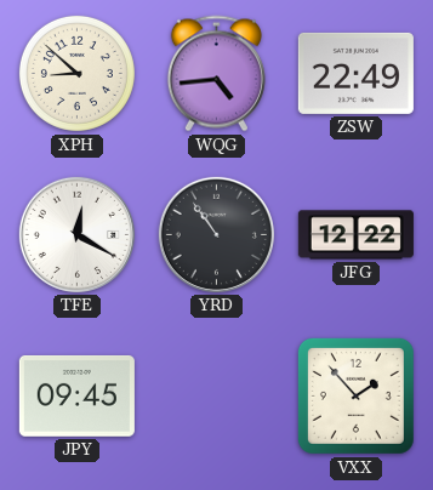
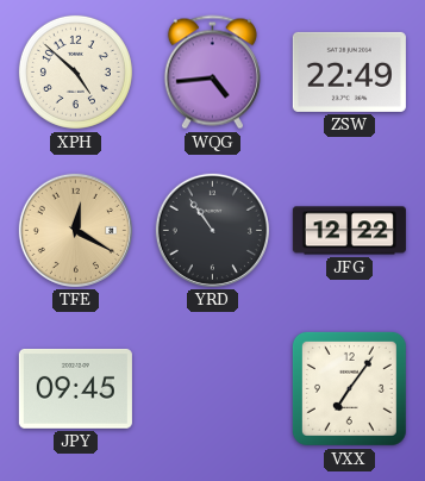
XPH: 8:52 -> 4:52 (75, 71)
TFE dial: white -> champagne (75, 230)
VXX: 1:53 -> 7:06 (349, 388)
